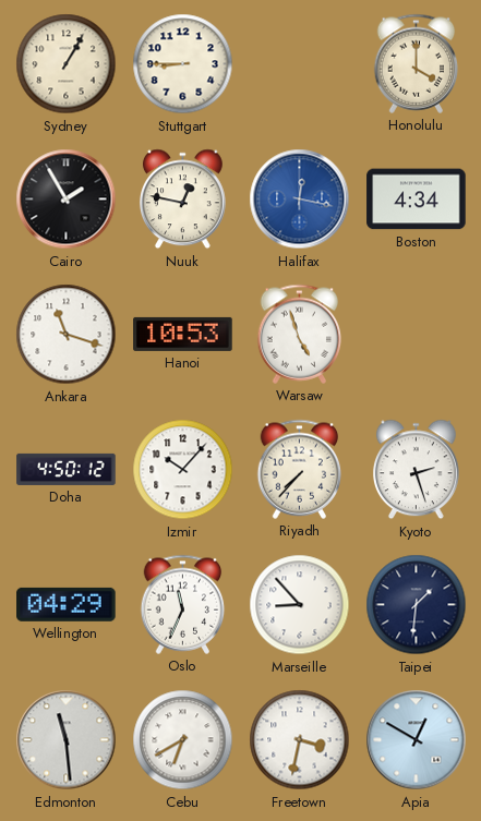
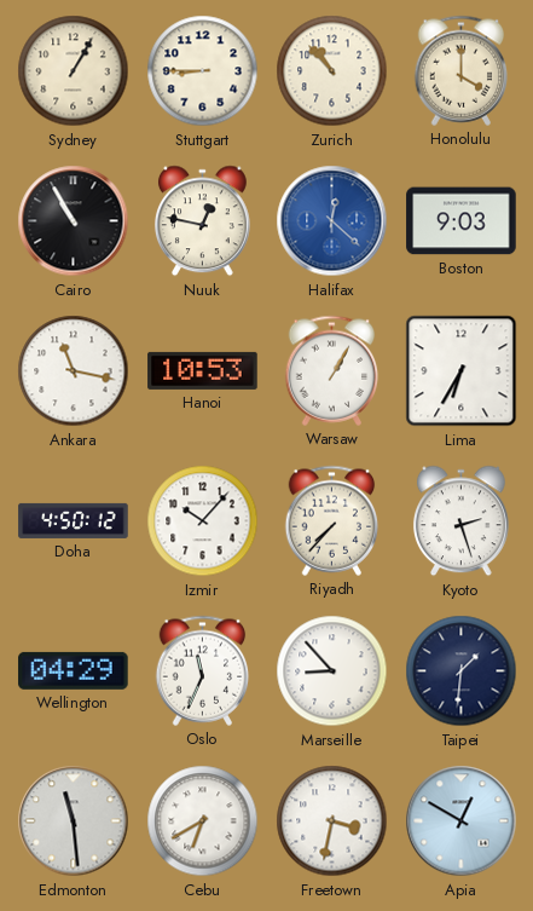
Zurich: none -> 10:53 (332, 71)
Cairo: 1:55 -> 10:55 (74, 221)
Halifax: 12:17 -> 12:22 (332, 221)
Boston: 4:34 -> 9:03 (462, 221)
Ankara: 11:18 -> 11:17 (74, 371)
Warsaw: 4:57 -> 1:05 (332, 370)
Lima: none -> 6:35 (462, 371)
